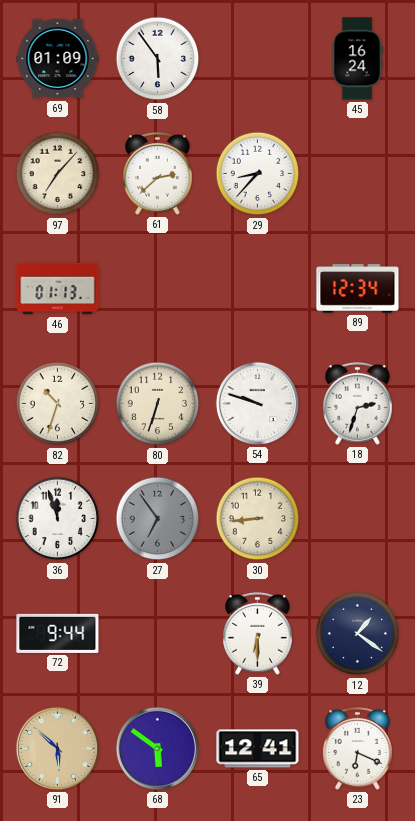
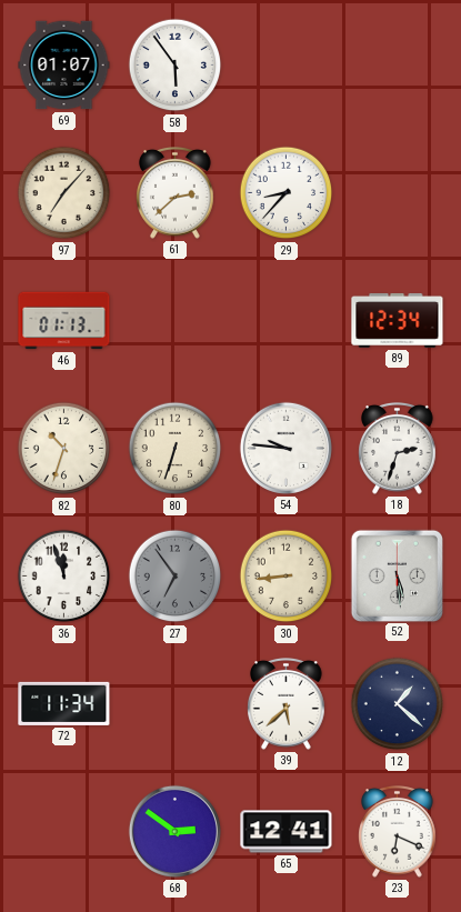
69: 01:09 -> 01:07 (64, 66)
45: 16:24 -> none (357, 59)
54: 9:48 -> 9:46 (285, 448)
52: none -> 5:29 (397, 575)
72: 9:44 -> 11:34 (64, 703)
39: 6:30 -> 5:38 (287, 704)
12: 1:21 -> 1:22 (398, 704)
91: 5:52 -> none (57, 748)
68: 5:51 -> 2:51 (174, 831)
